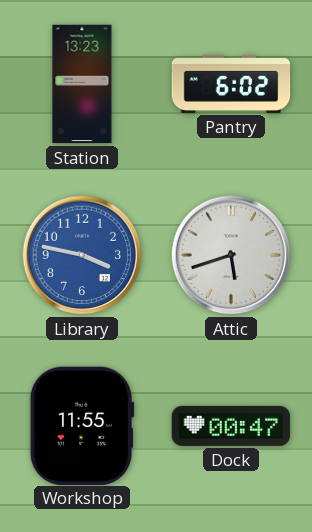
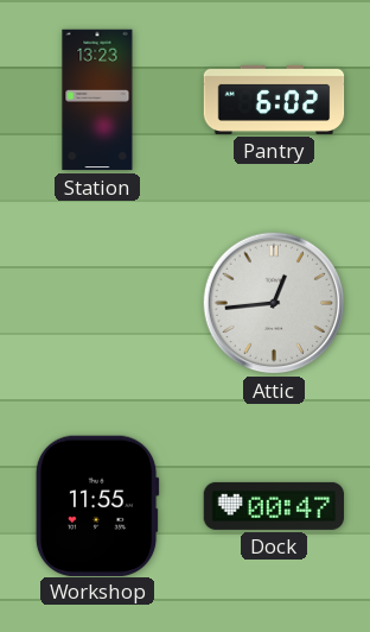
Library: 3:47 -> none (82, 255)
Attic: 5:42 -> 12:44 (274, 303)
